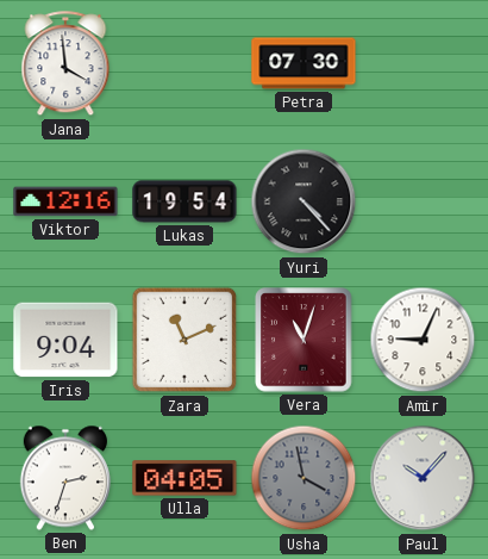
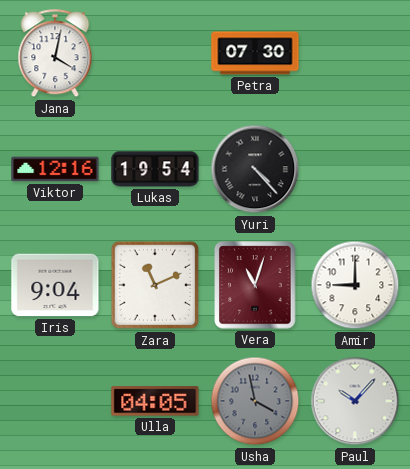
Jana: 3:59 -> 4:02 (55, 54)
Amir: 9:04 -> 9:00 (355, 285)
Ben: 2:33 -> none (65, 478)
